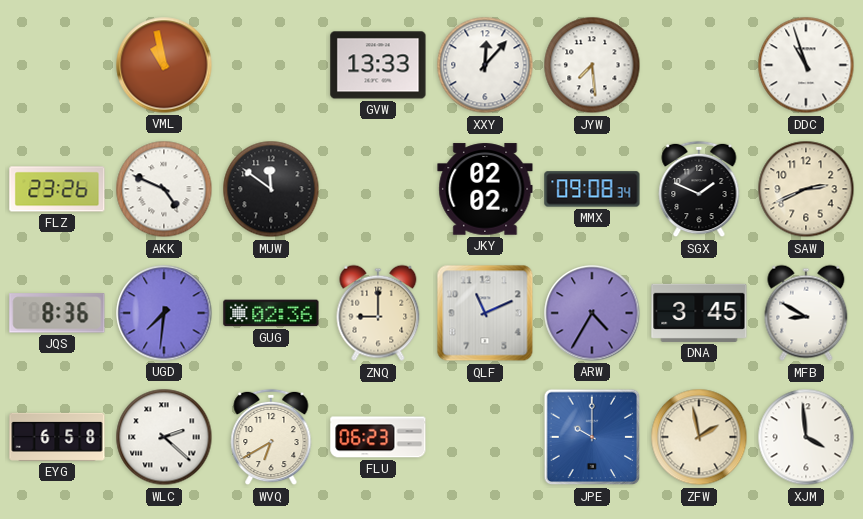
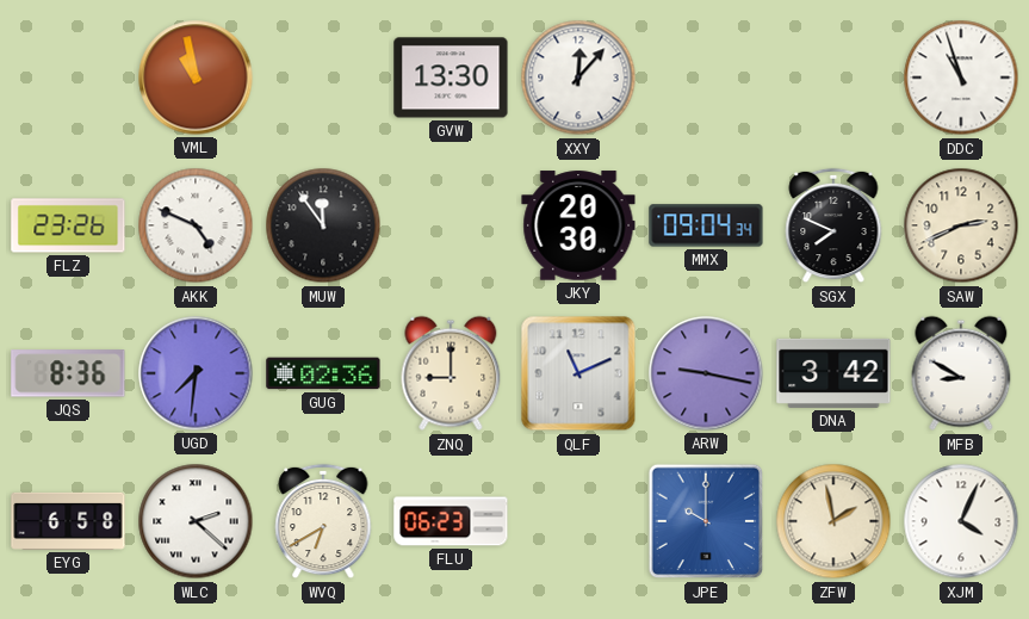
GVW: 13:33 -> 13:30 (451, 78)
JYW: 7:29 -> none (592, 65)
MUW: 11:51 -> 11:54 (323, 225)
JKY: 02:02 -> 20:30 (578, 225)
MMX: 09:08 -> 09:04 (706, 225)
SGX: 1:49 -> 7:49 (833, 225)
ARW: 4:35 -> 9:17 (706, 373)
DNA: 3:45 -> 3:42 (833, 373)
XJM: 3:59 -> 4:04 (961, 521)
